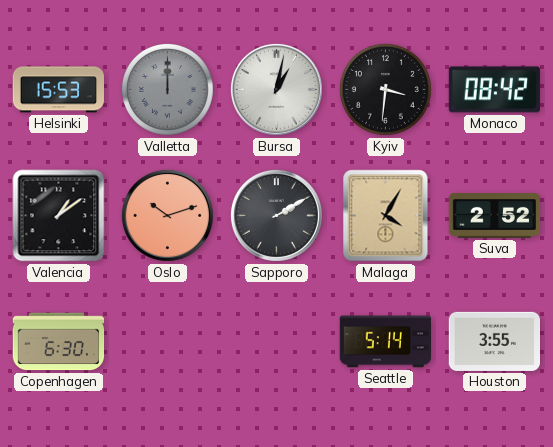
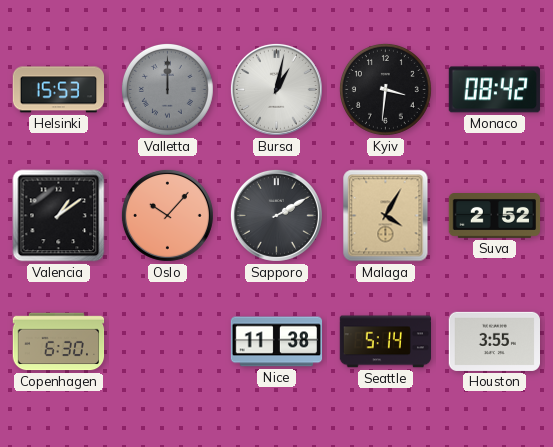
Oslo: 10:12 -> 10:07 (167, 215)
Nice: none -> 11:38 (277, 342)
